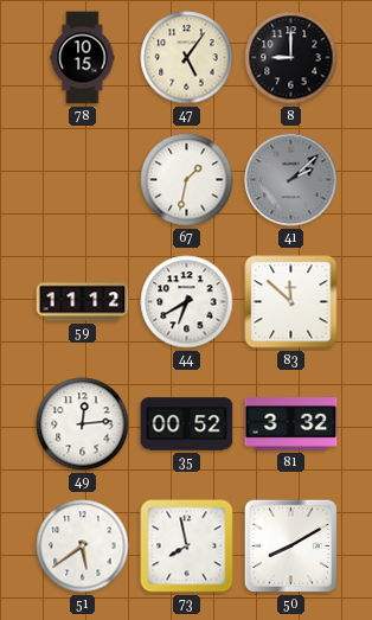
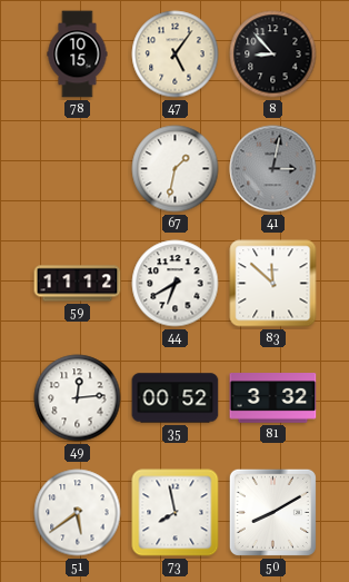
8: 9:00 -> 8:53 (273, 55)
41: 2:08 -> 3:02 (273, 169)
